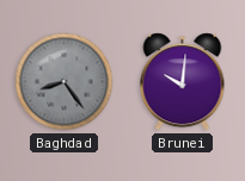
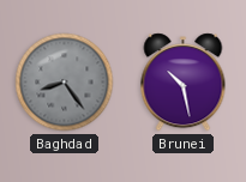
Brunei: 10:01 -> 10:28 (184, 83)
